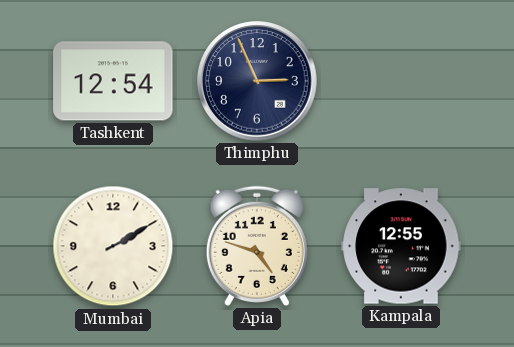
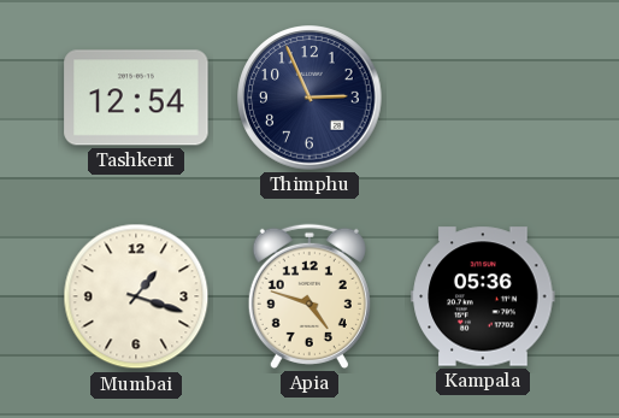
Mumbai: 2:10 -> 1:18 (136, 296)
Kampala: 12:55 -> 05:36 (483, 296)
